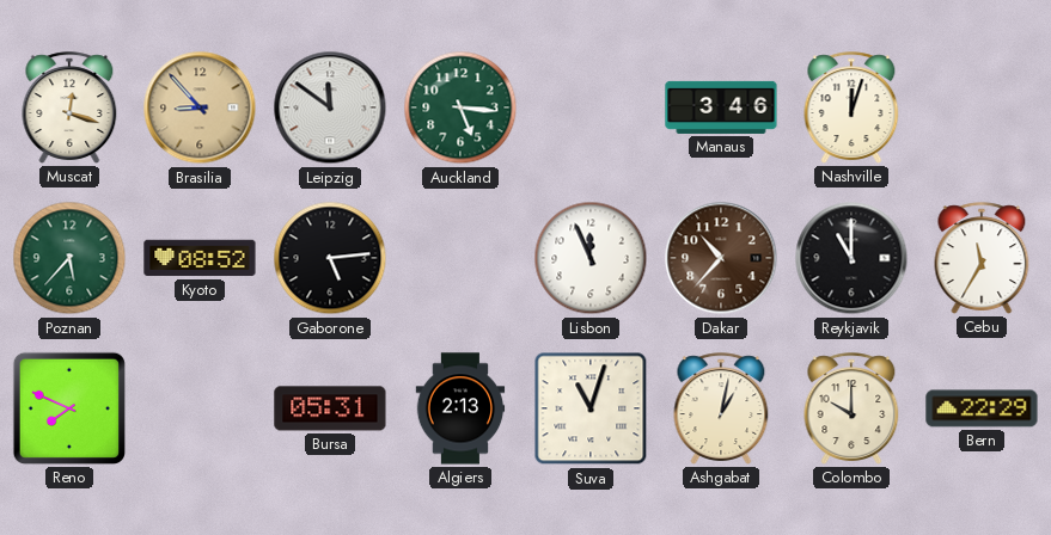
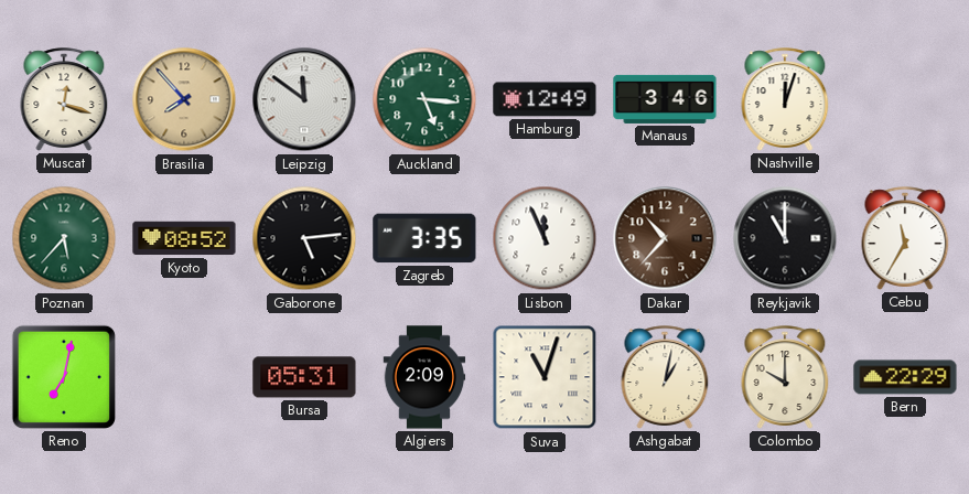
Brasilia: 8:53 -> 7:53 (184, 99)
Hamburg: none -> 12:49 (545, 99)
Zagreb: none -> 3:35 (424, 238)
Reno: 7:49 -> 7:02 (64, 377)
Algiers: 2:13 -> 2:09 (424, 377)
